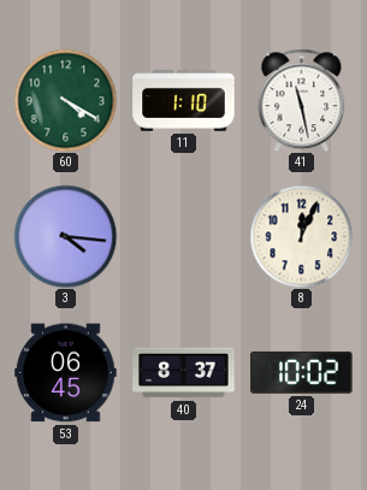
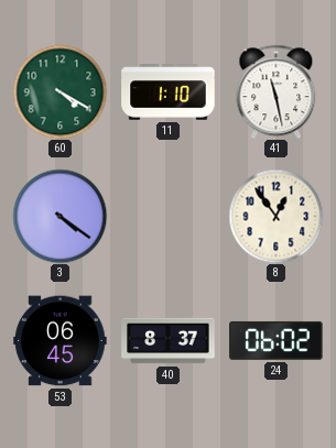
3: 4:16 -> 4:21 (59, 216)
8: 12:04 -> 12:54 (275, 216)
24: 10:02 -> 06:02 (277, 340)
